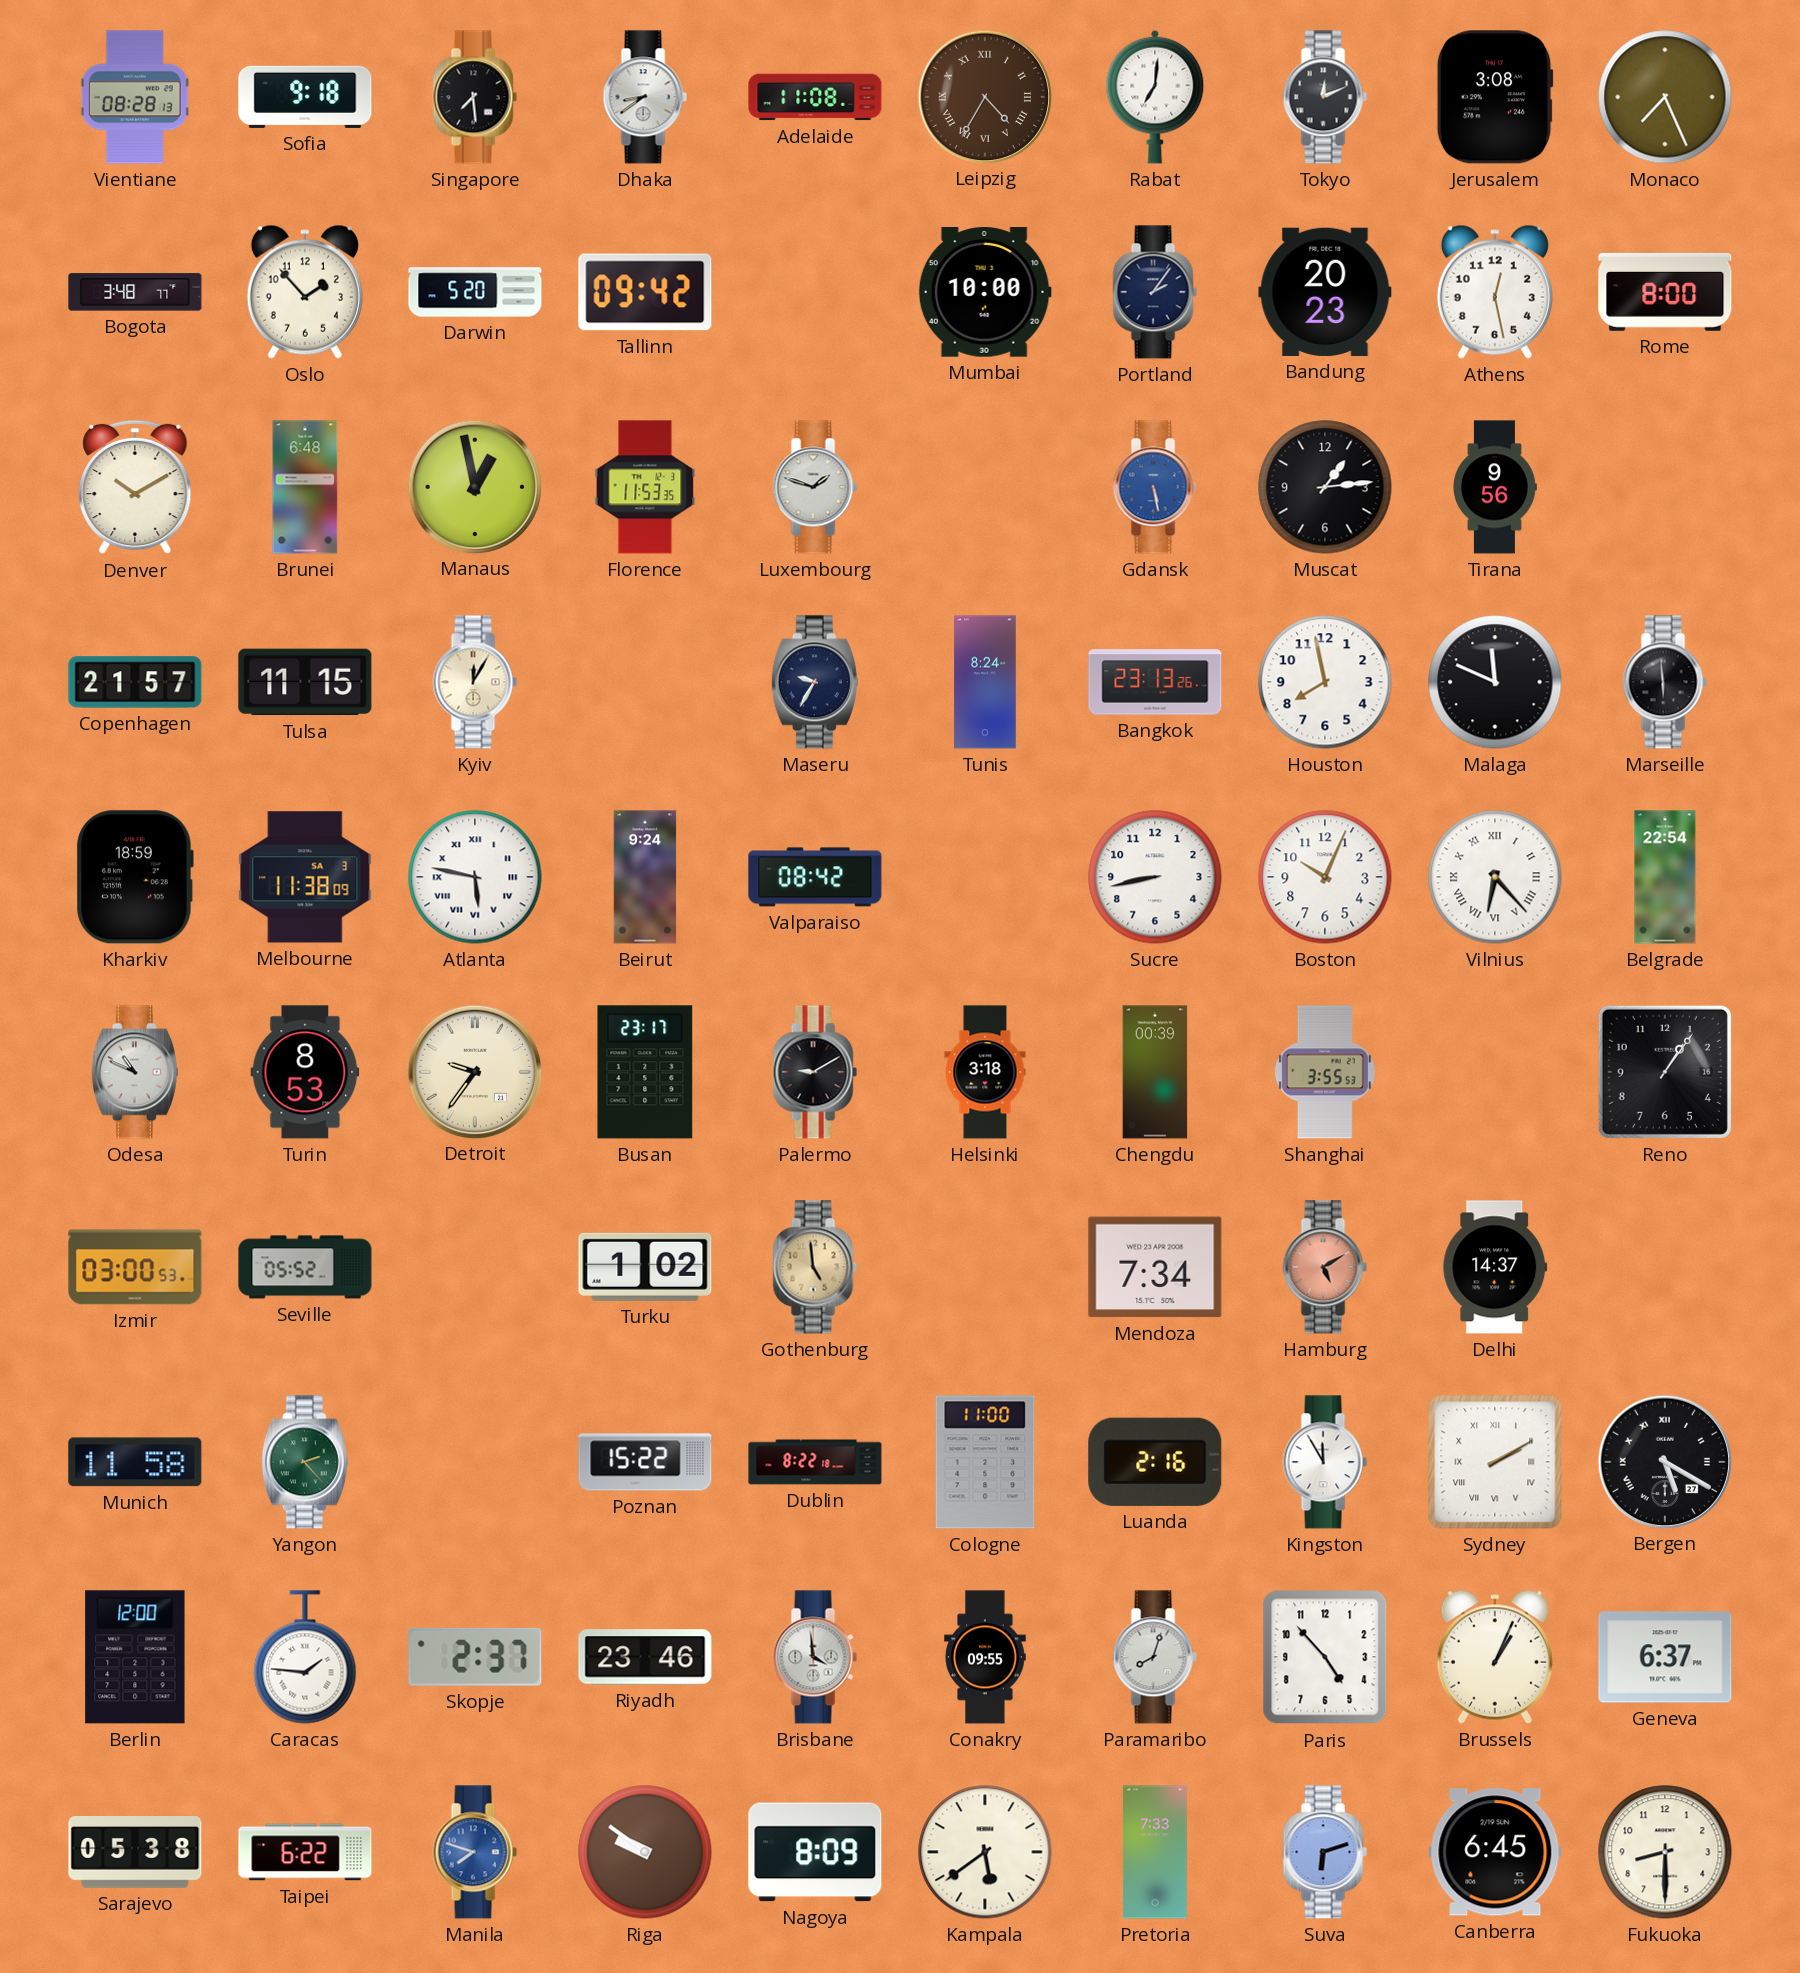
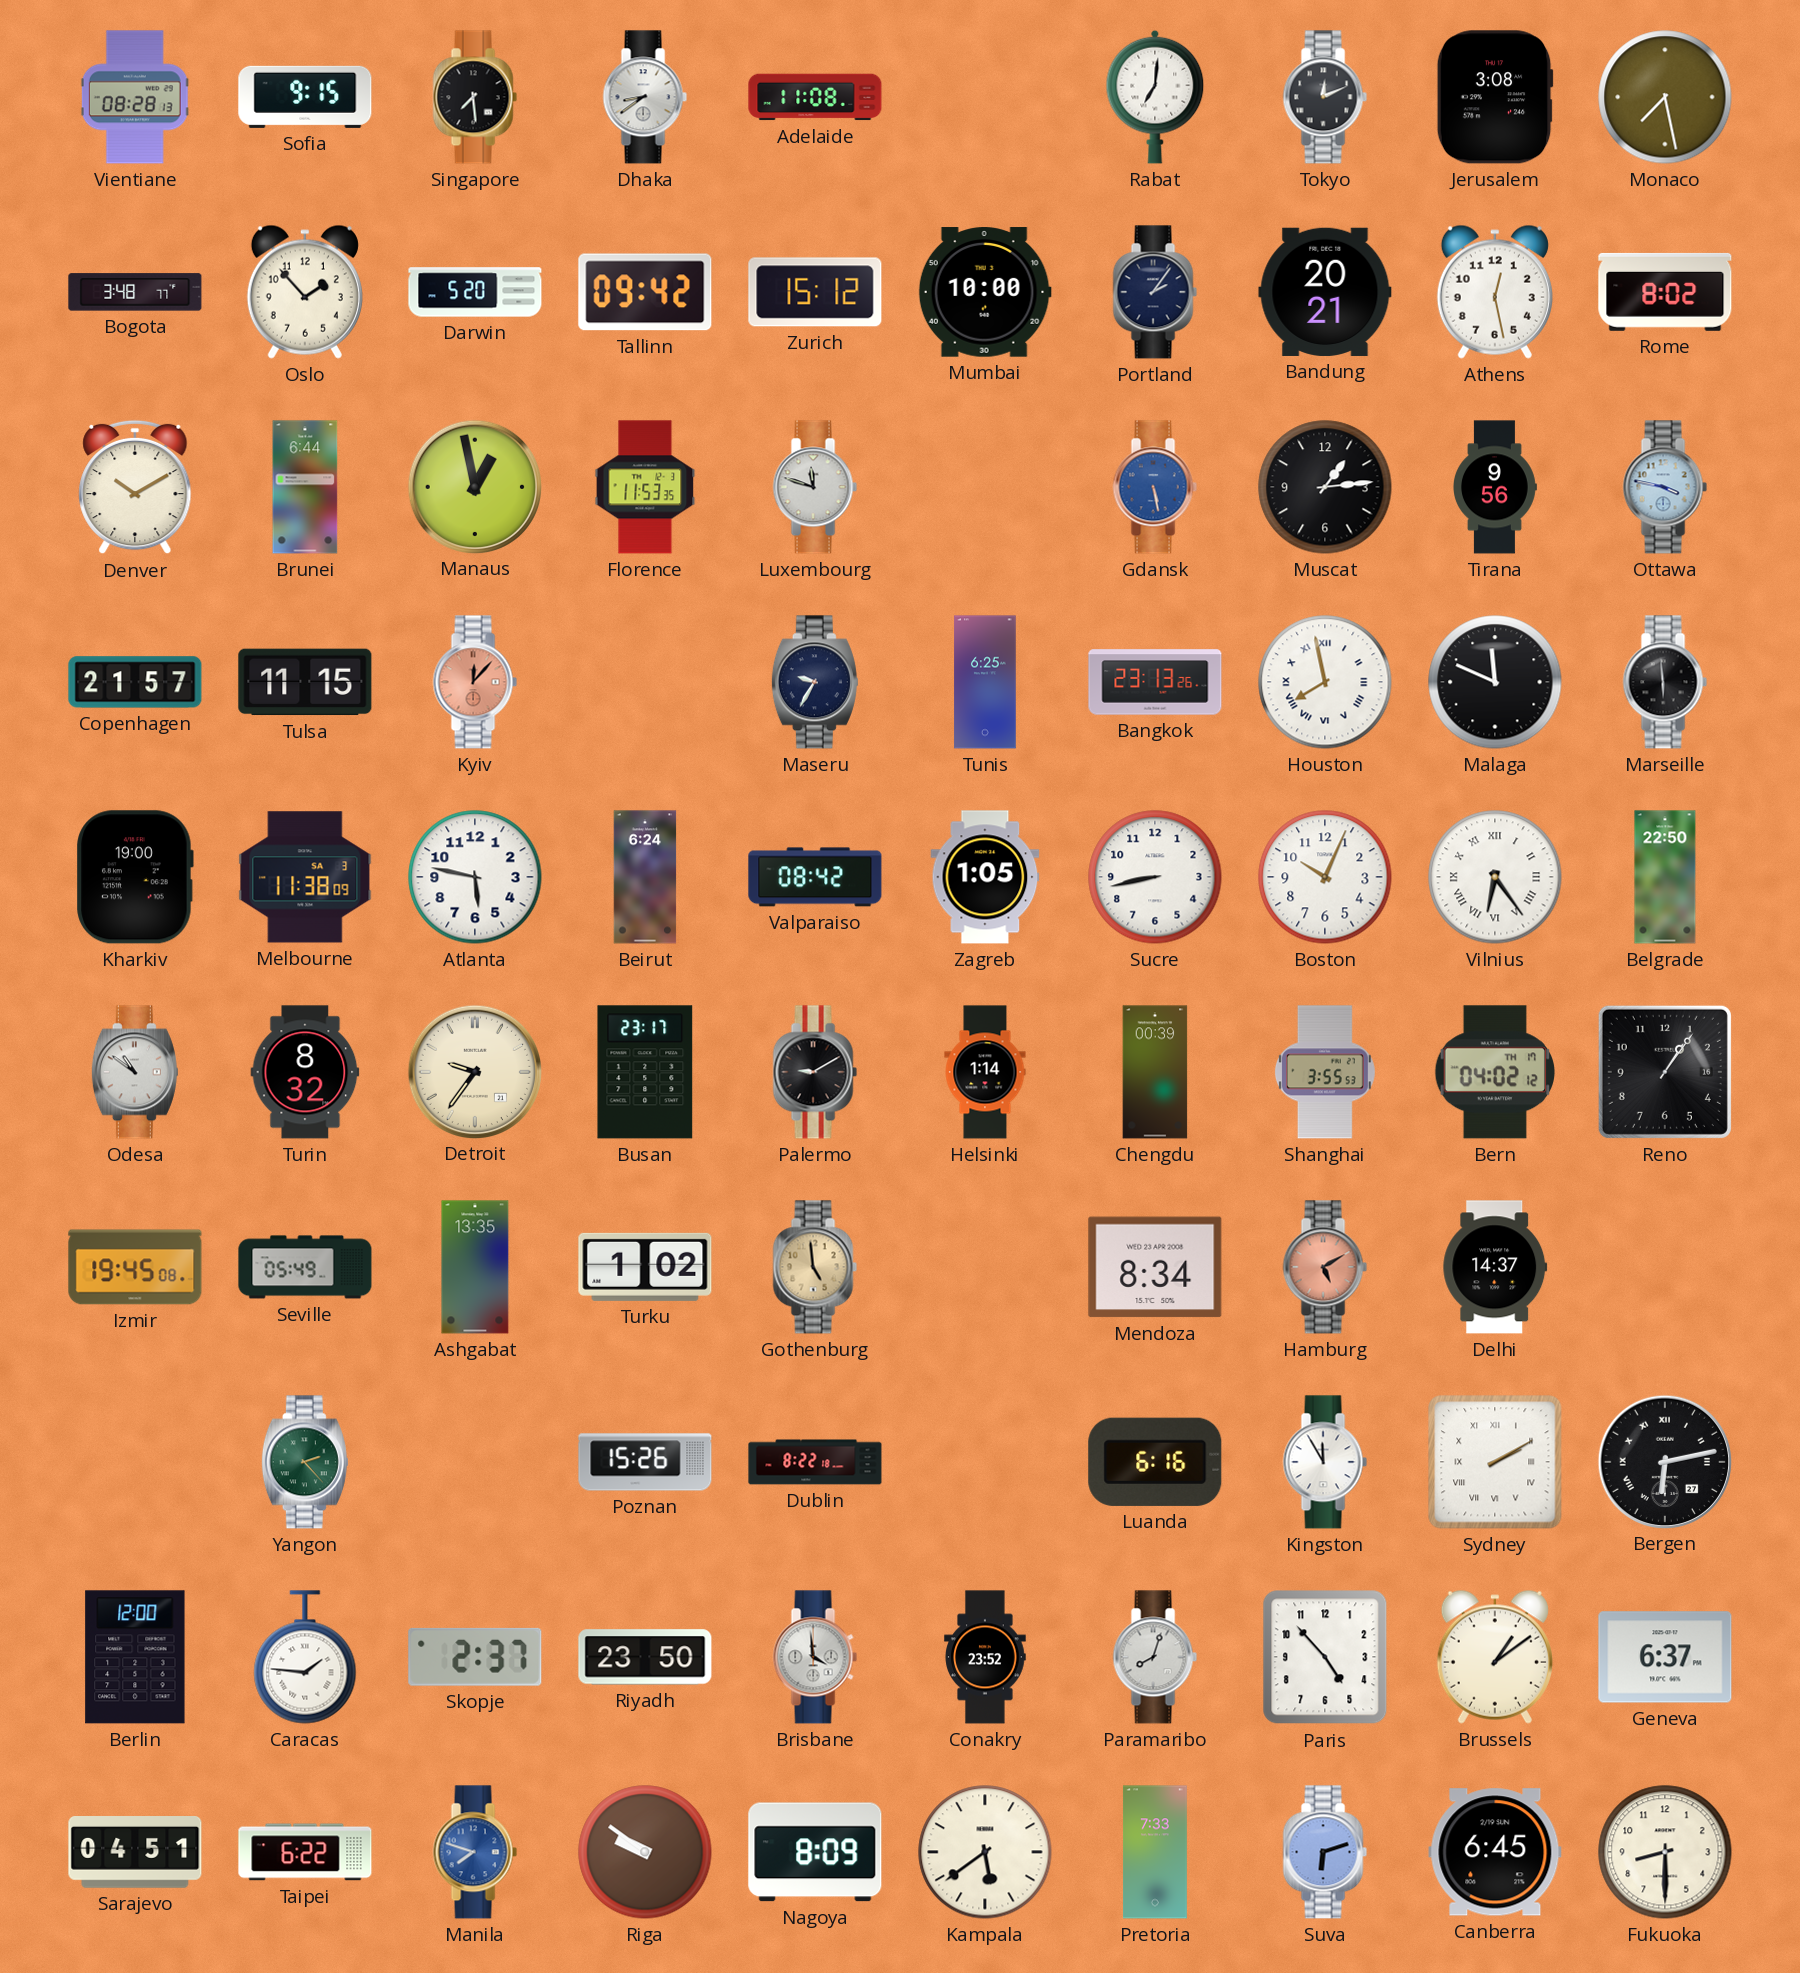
Sofia: 9:18 -> 9:15 (305, 97)
Leipzig: 4:35 -> none (984, 96)
Monaco: 7:26 -> 7:28 (1665, 97)
Zurich: none -> 15:12 (815, 292)
Bandung: 20:23 -> 20:21 (1325, 292)
Rome: 8:00 -> 8:02 (1665, 292)
Brunei: 6:48 -> 6:44 (305, 487)
Luxembourg: 1:48 -> 11:48 (815, 487)
Ottawa: none -> 3:47 (1665, 487)
Kyiv: 12:05 -> 12:07 (475, 682)
Kyiv dial: cream -> salmon (475, 682)
Tunis: 8:24 -> 6:25 (985, 682)
Houston numerals: Arabic -> Roman (1325, 682)
Kharkiv: 18:59 -> 19:00 (135, 877)
Atlanta numerals: Roman -> Arabic (475, 877)
Beirut: 9:24 -> 6:24 (645, 877)
Zagreb: none -> 1:05 (985, 877)
Vilnius: 6:23 -> 6:24 (1495, 877)
Belgrade: 22:54 -> 22:50 (1665, 877)
Odesa: 10:49 -> 10:51 (135, 1072)
Turin: 8:53 -> 8:32 (305, 1072)
Helsinki: 3:18 -> 1:14 (985, 1072)
Bern: none -> 04:02 (1495, 1072)
Izmir: 03:00 -> 19:45 (135, 1267)
Seville: 05:52 -> 05:49 (305, 1267)
Ashgabat: none -> 13:35 (475, 1267)
Mendoza: 7:34 -> 8:34 (1155, 1267)
Munich: 11:58 -> none (135, 1462)
Poznan: 15:22 -> 15:26 (645, 1462)
Cologne: 11:00 -> none (985, 1462)
Luanda: 2:16 -> 6:16 (1155, 1462)
Bergen: 5:20 -> 6:13 (1664, 1461)
Riyadh: 23:46 -> 23:50 (645, 1657)
Conakry: 09:55 -> 23:52 (985, 1657)
Brussels: 1:04 -> 1:09 (1495, 1657)
Sarajevo: 05:38 -> 04:51 (135, 1853)
